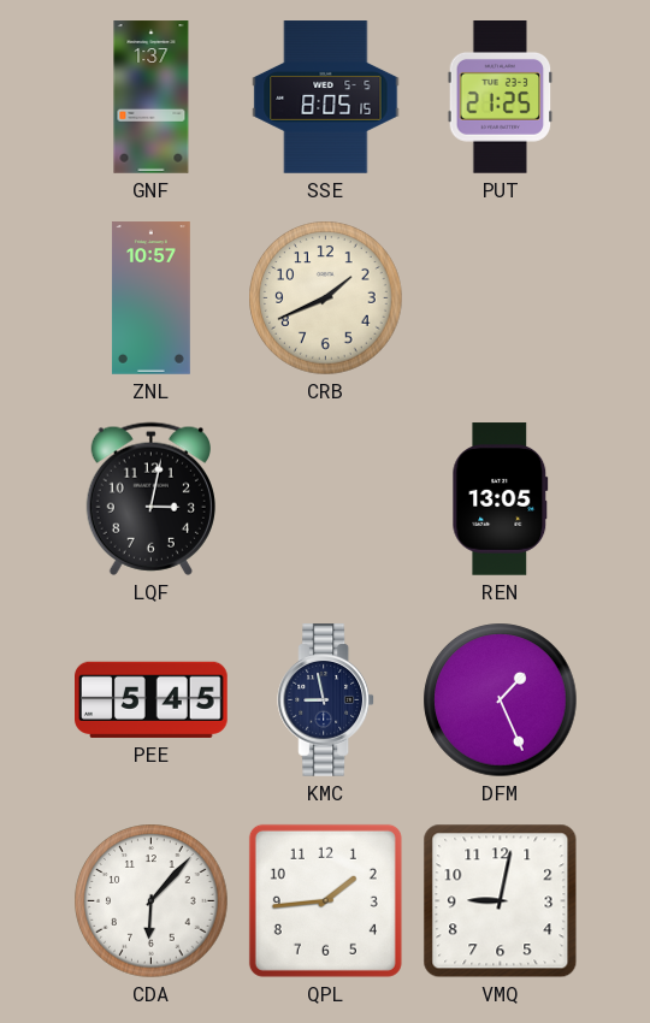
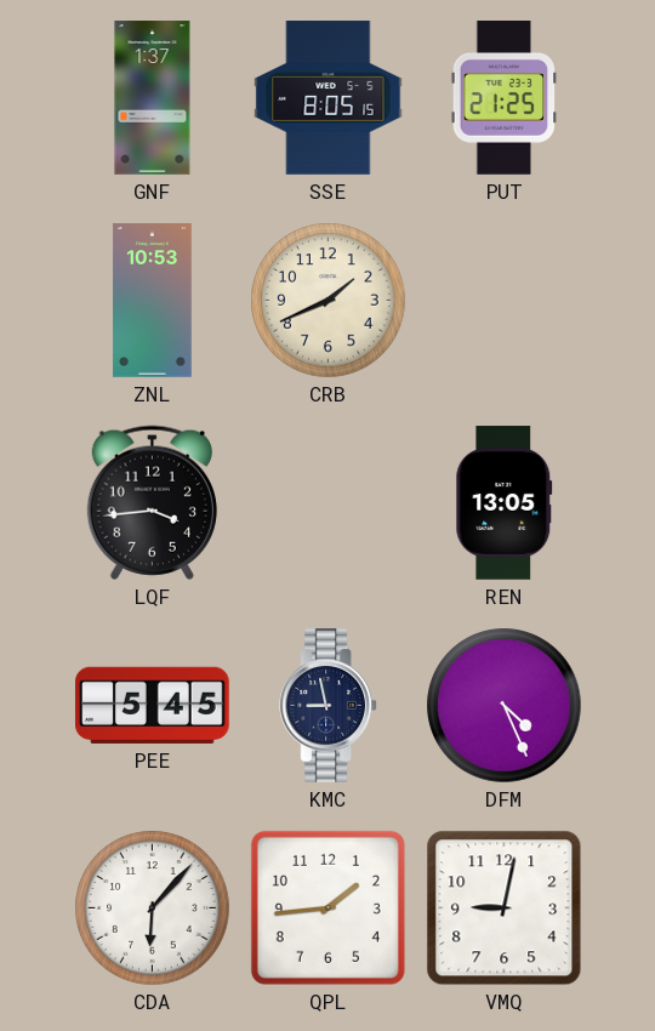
ZNL: 10:57 -> 10:53 (152, 301)
LQF: 3:02 -> 3:44 (152, 502)
DFM: 1:26 -> 4:26 (505, 706)
